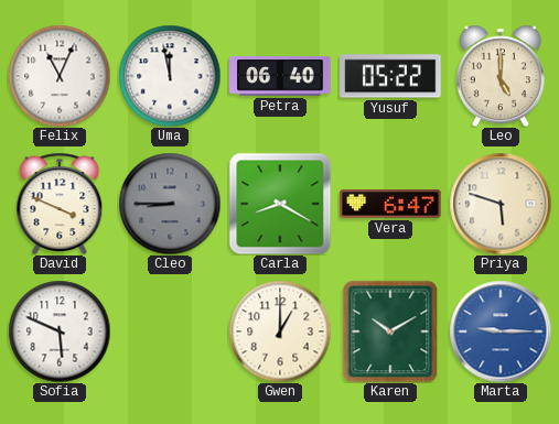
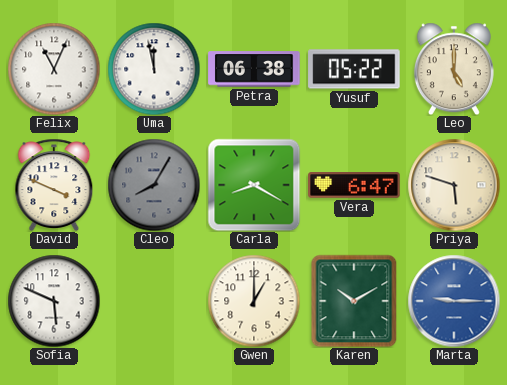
Petra: 06:40 -> 06:38 (254, 69)
Cleo: 8:45 -> 8:05 (154, 185)
